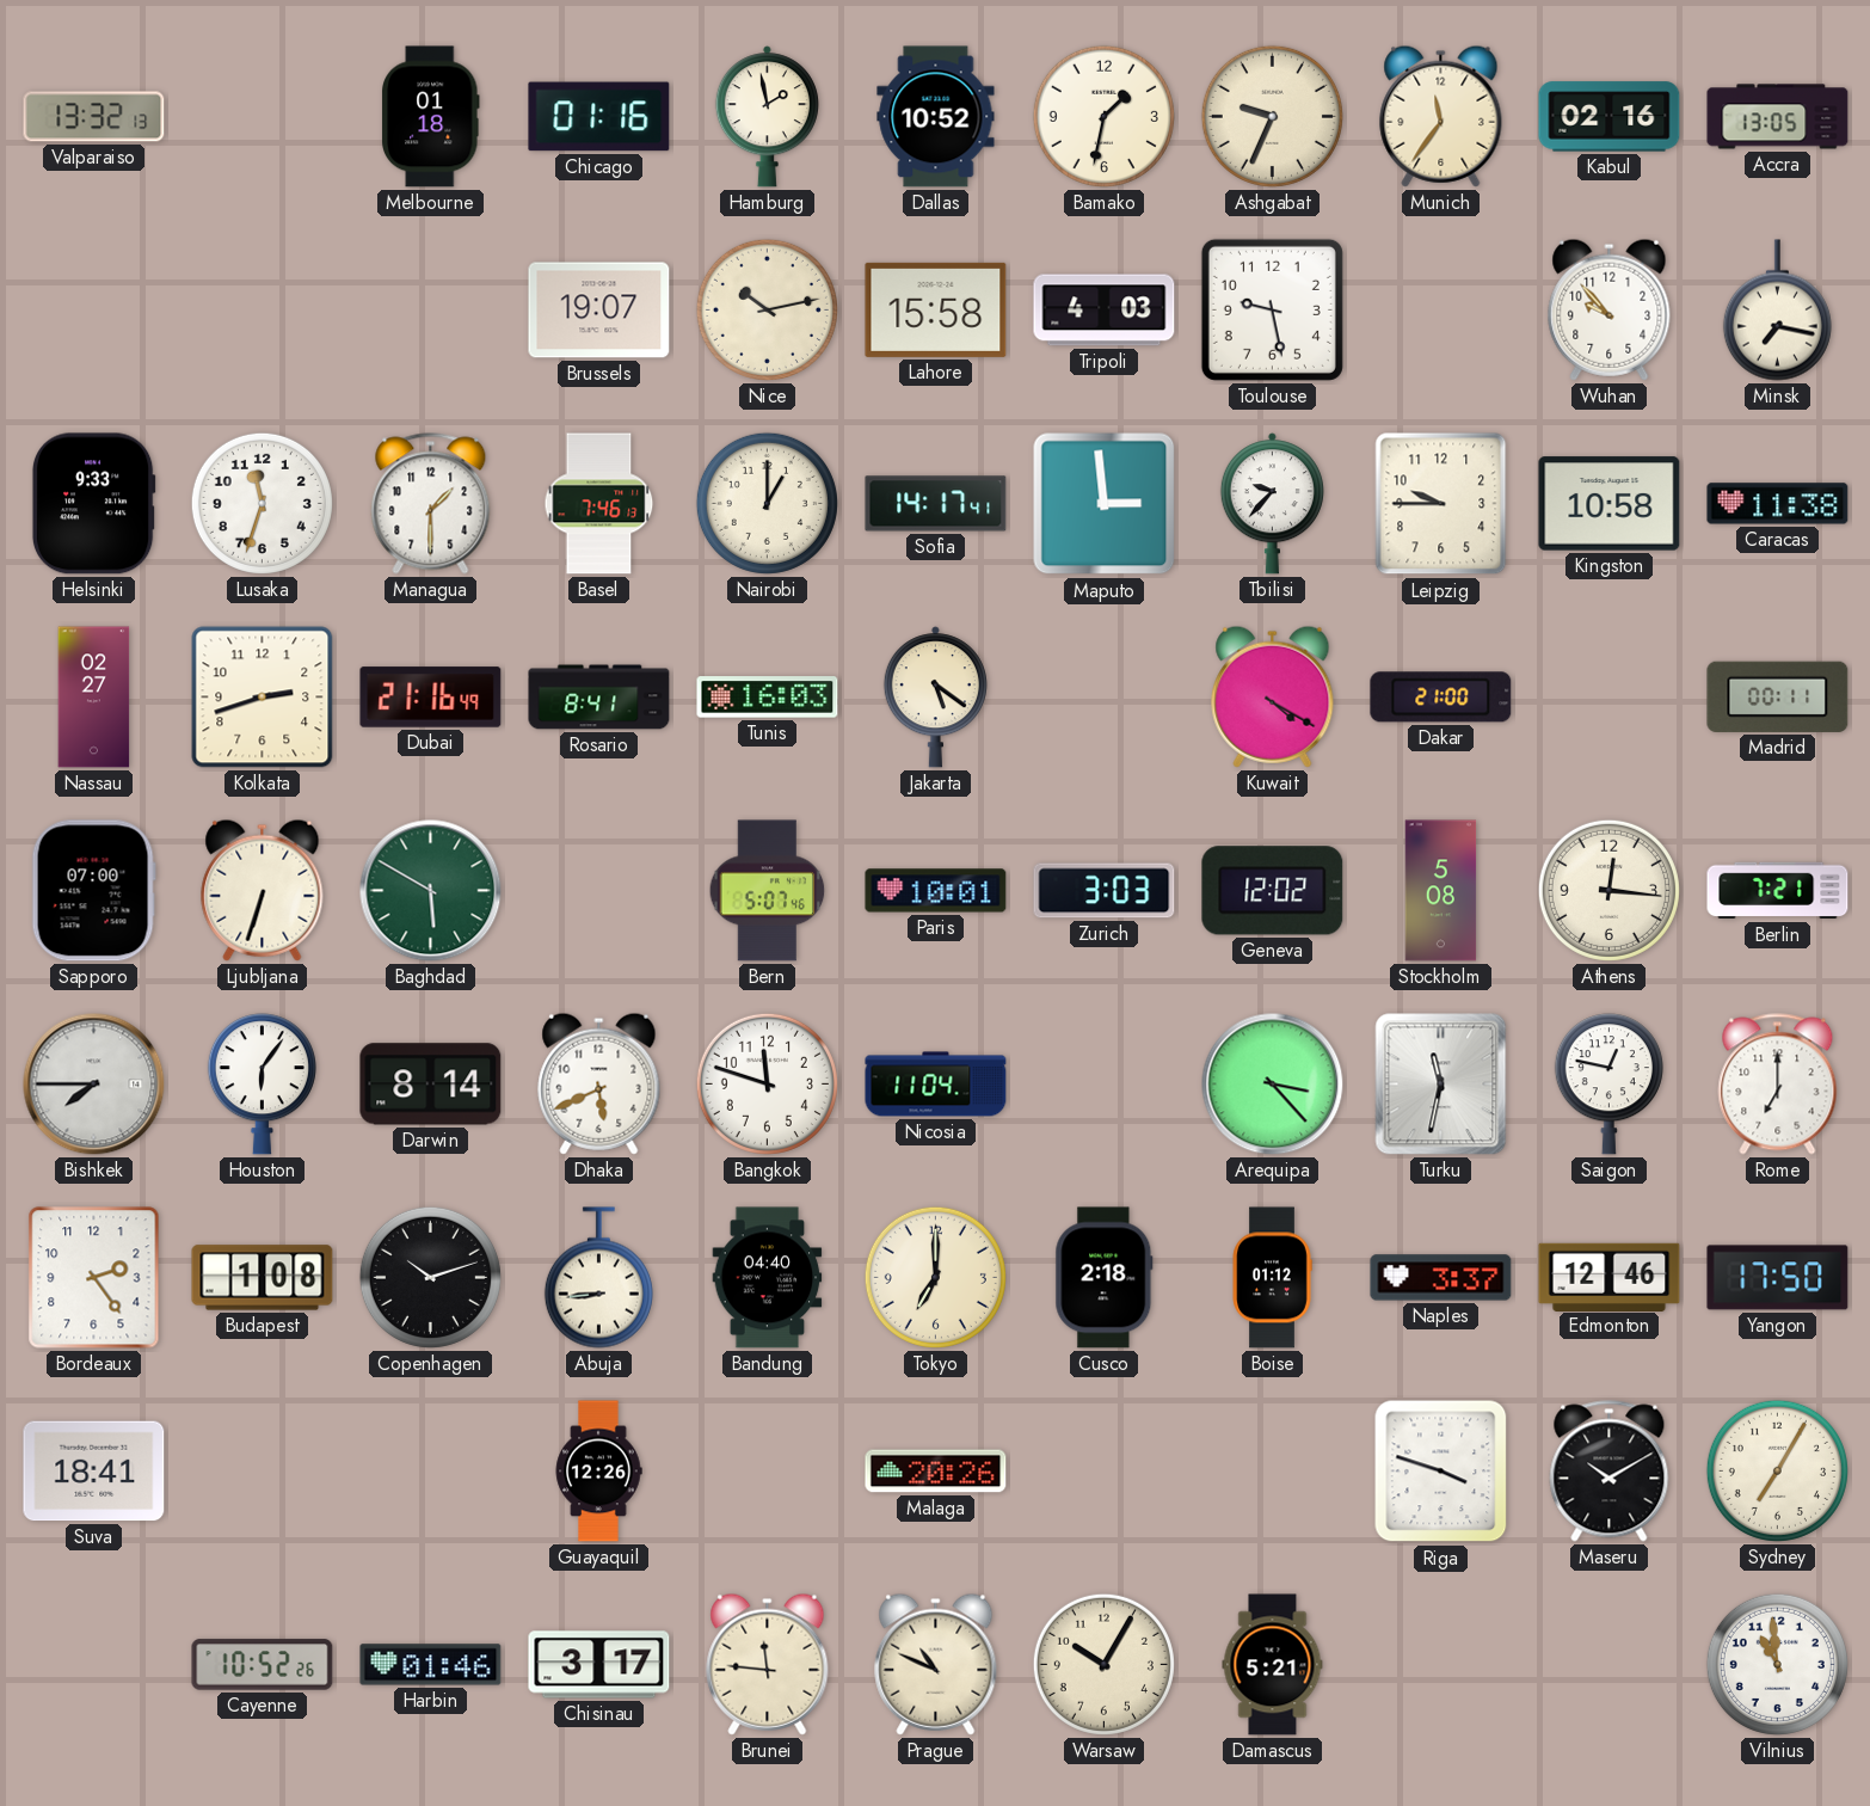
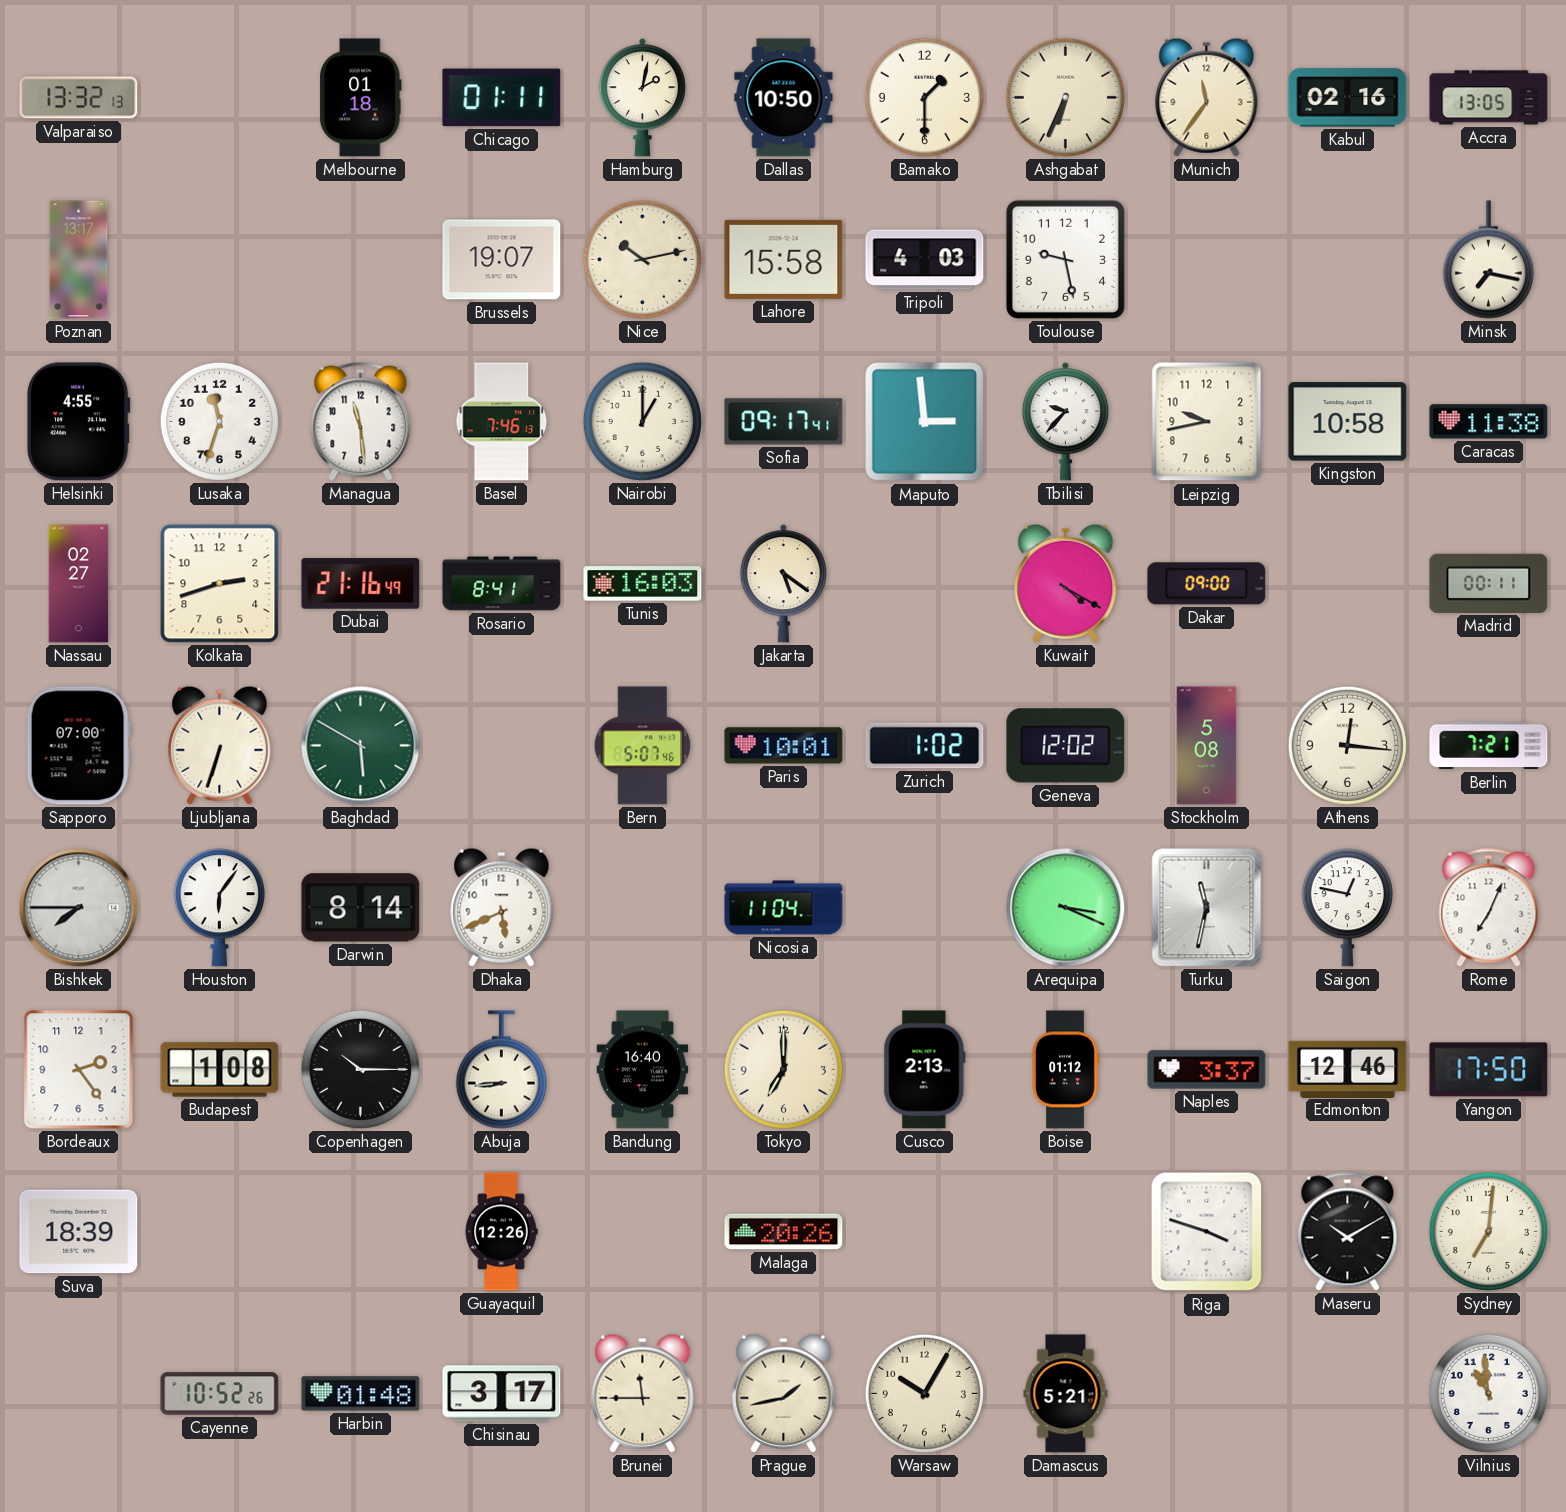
Chicago: 01:16 -> 01:11 (502, 98)
Hamburg: 1:58 -> 2:02 (642, 98)
Dallas: 10:52 -> 10:50 (784, 98)
Bamako: 1:32 -> 1:30 (924, 97)
Ashgabat: 9:34 -> 6:34 (1065, 97)
Poznan: none -> 13:17 (79, 260)
Wuhan: 9:53 -> none (1610, 309)
Helsinki: 9:33 -> 4:55 (78, 422)
Managua: 1:30 -> 11:29 (361, 422)
Sofia: 14:17 -> 09:17 (784, 422)
Leipzig: 9:45 -> 9:43 (1207, 422)
Dakar: 21:00 -> 09:00 (1207, 584)
Zurich: 3:03 -> 1:02 (925, 746)
Bangkok: 11:48 -> none (767, 1083)
Arequipa: 3:23 -> 3:19 (1066, 908)
Rome: 7:00 -> 7:04 (1489, 908)
Copenhagen: 10:12 -> 10:15 (360, 1069)
Bandung: 04:40 -> 16:40 (643, 1070)
Cusco: 2:18 -> 2:13 (925, 1070)
Suva: 18:41 -> 18:39 (79, 1232)
Sydney: 7:05 -> 7:01 (1488, 1231)
Harbin: 01:46 -> 01:48 (361, 1394)
Brunei: 11:46 -> 11:45 (643, 1393)
Prague: 10:49 -> 1:43 (784, 1393)
